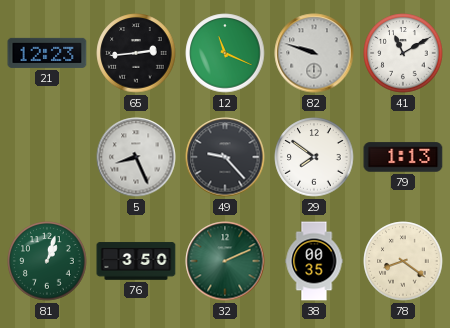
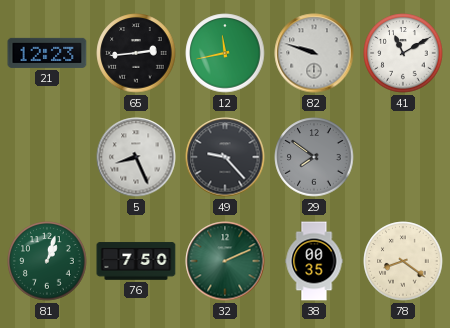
12: 11:19 -> 11:43 (225, 53)
29 dial: white -> grey (314, 157)
79: 1:13 -> none (403, 157)
76: 3:50 -> 7:50 (136, 261)
